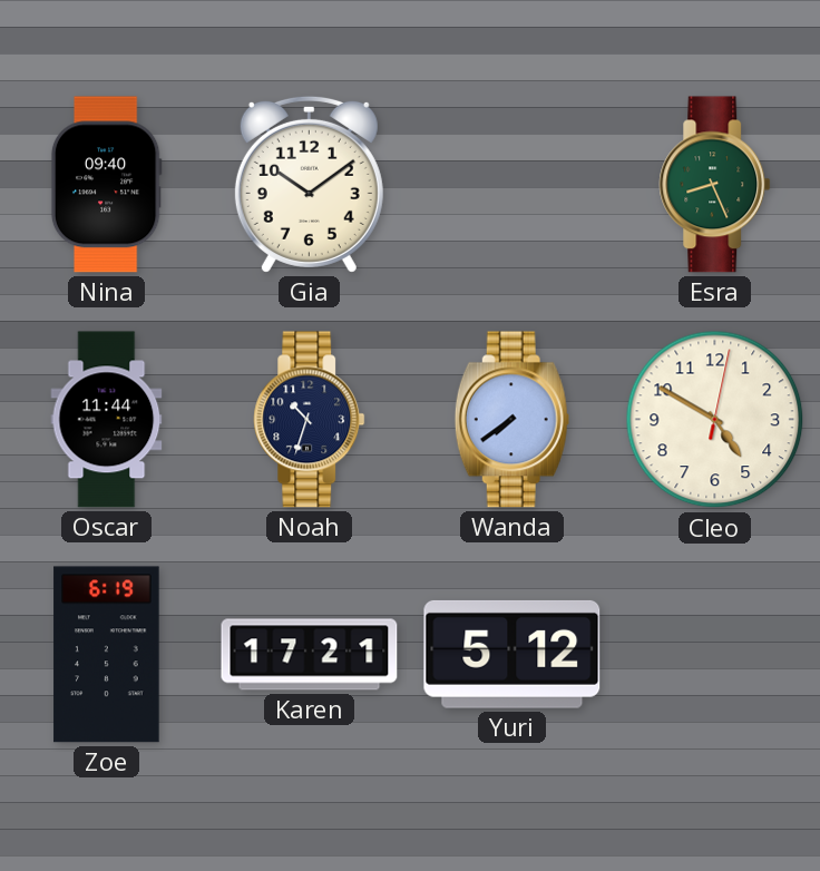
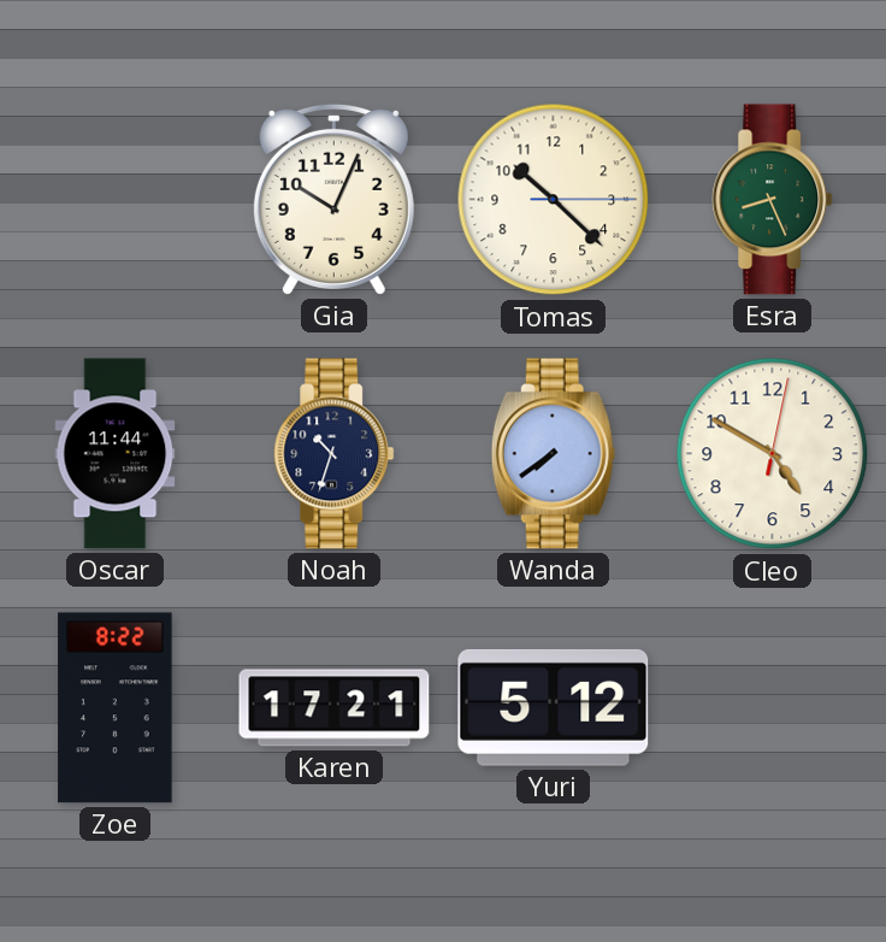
Nina: 09:40 -> none (106, 185)
Gia: 10:09 -> 10:04 (333, 199)
Tomas: none -> 10:22 (554, 200)
Zoe: 6:19 -> 8:22 (116, 708)
